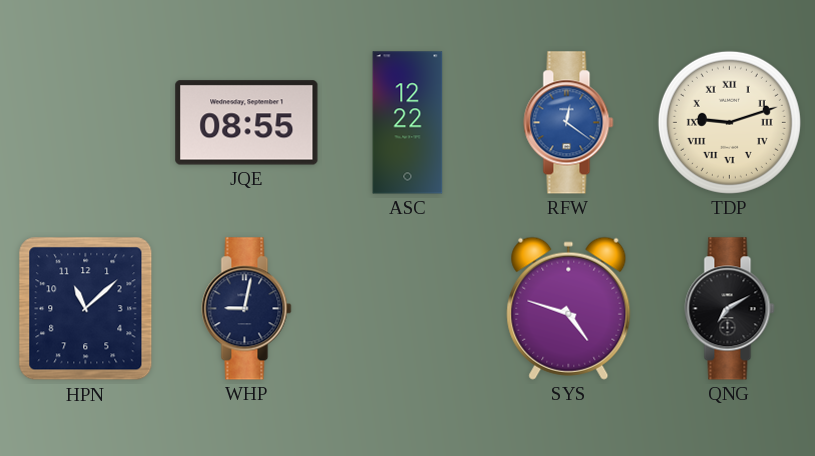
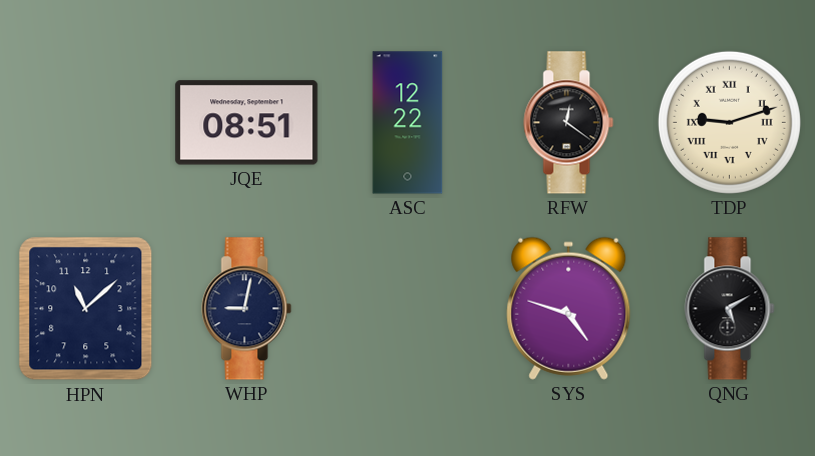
JQE: 08:55 -> 08:51 (247, 123)
RFW dial: blue -> black (569, 123)
QNG: 7:10 -> 5:10 (730, 309)
